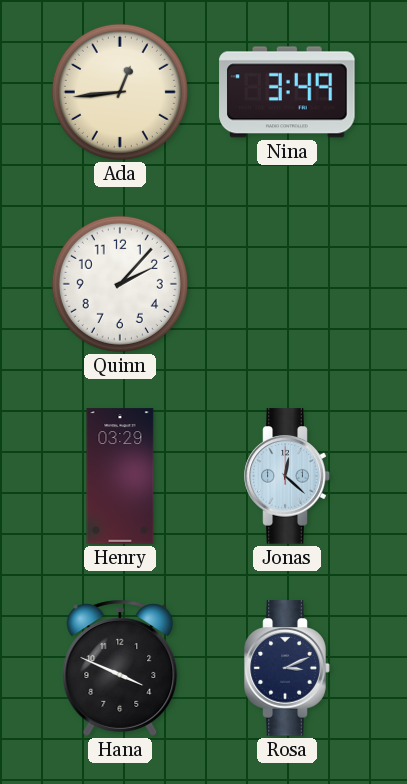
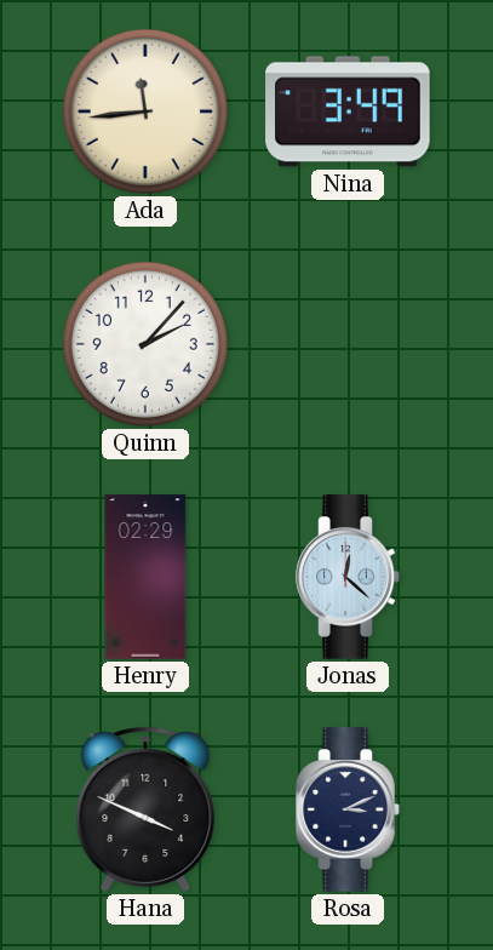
Ada: 12:44 -> 11:44 (145, 111)
Henry: 03:29 -> 02:29 (145, 577)
